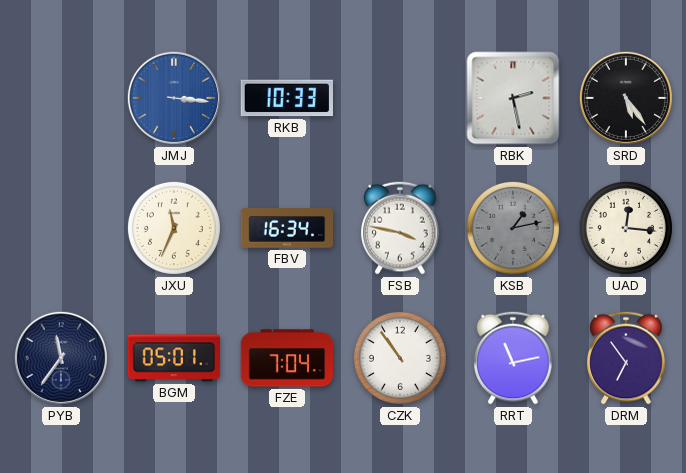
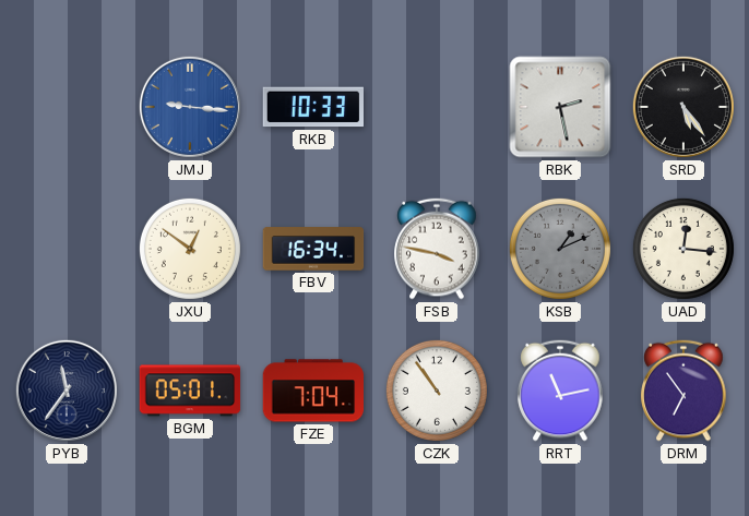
JMJ: 3:16 -> 9:16 (190, 107)
JXU: 11:34 -> 12:51 (190, 249)
KSB: 1:13 -> 1:11 (560, 249)
